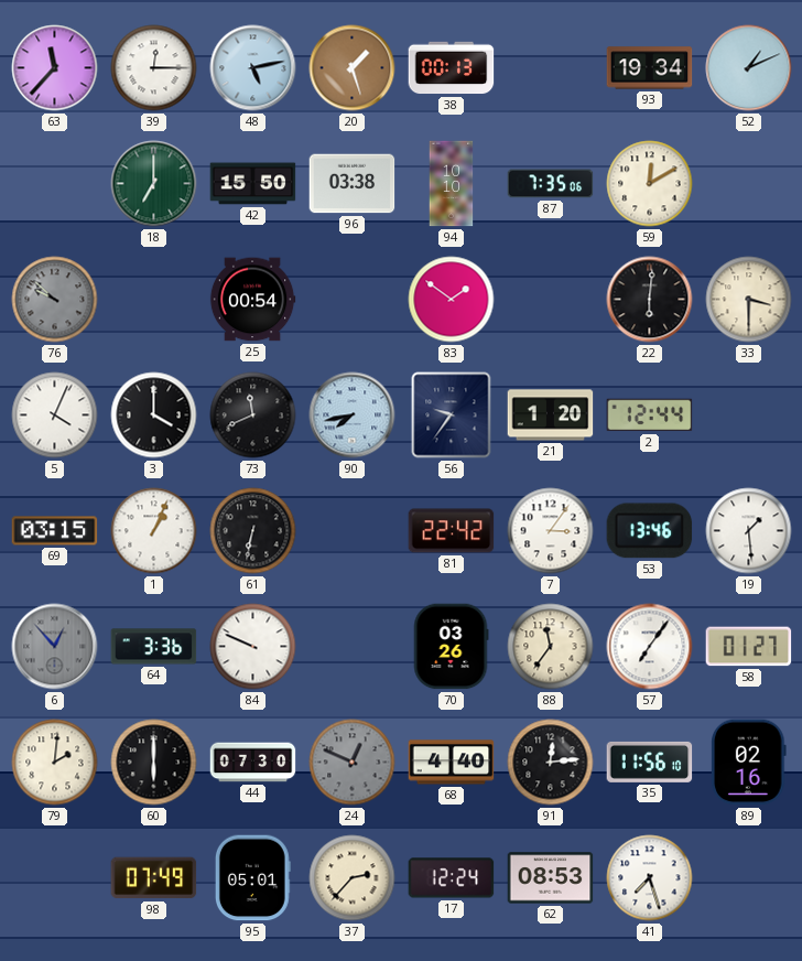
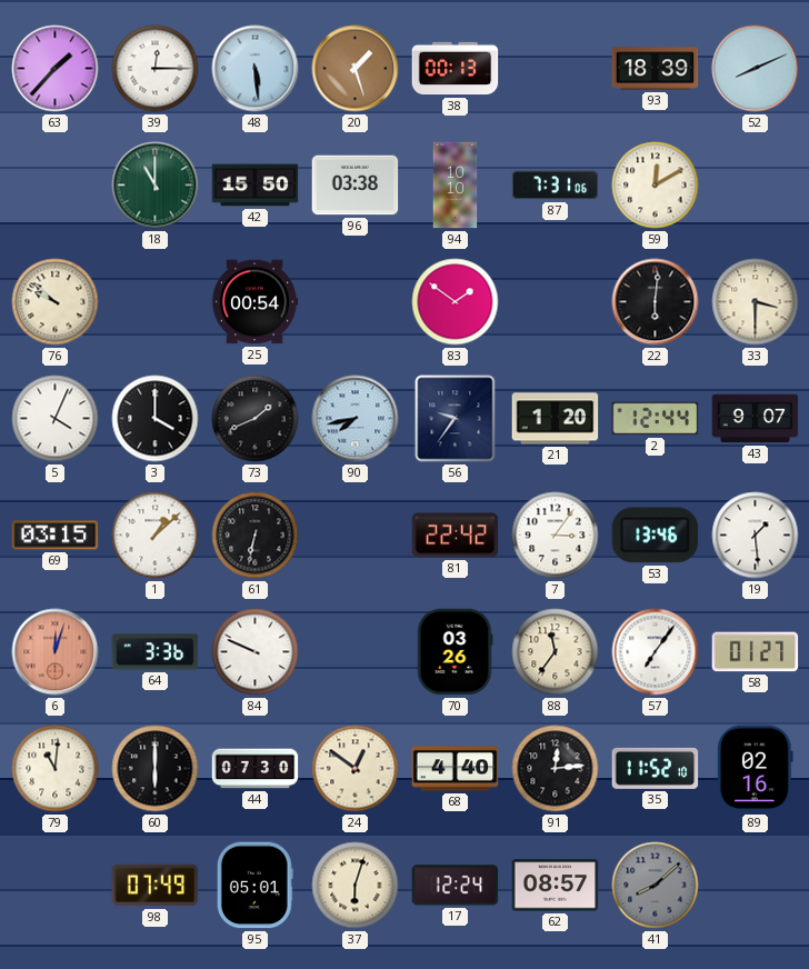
63: 11:37 -> 1:37 (56, 69)
48: 5:13 -> 5:29 (256, 69)
93: 19:34 -> 18:39 (656, 69)
52: 1:11 -> 8:11 (756, 69)
18: 7:00 -> 11:00 (156, 186)
87: 7:35 -> 7:31 (556, 186)
76 dial: grey -> cream (56, 302)
73: 11:41 -> 1:41 (256, 419)
43: none -> 9:07 (756, 419)
1: 1:04 -> 1:08 (156, 536)
6: 12:53 -> 12:03 (56, 652)
6 dial: grey -> salmon (56, 652)
79: 2:01 -> 11:01 (56, 769)
24: 12:49 -> 12:51 (356, 769)
24 dial: grey -> cream (356, 769)
35: 11:56 -> 11:52 (656, 768)
37: 2:37 -> 6:03 (356, 886)
62: 08:53 -> 08:57 (556, 886)
41: 7:27 -> 8:08 (656, 886)
41 dial: white -> grey (656, 886)
